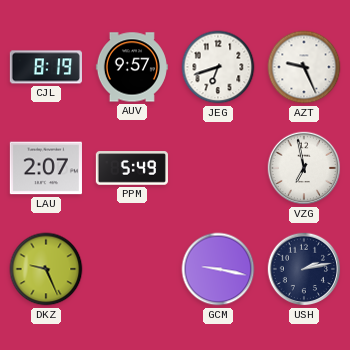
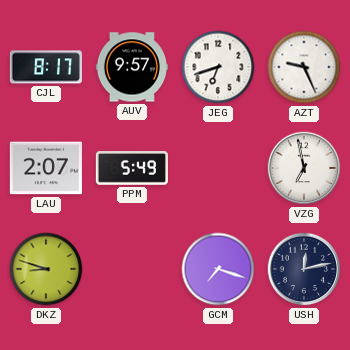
CJL: 8:19 -> 8:17 (46, 67)
DKZ: 9:26 -> 8:48 (46, 269)
GCM: 9:17 -> 7:18 (218, 269)
USH: 2:13 -> 12:13 (304, 269)
